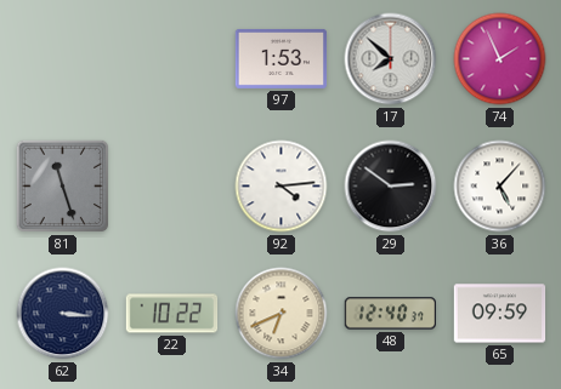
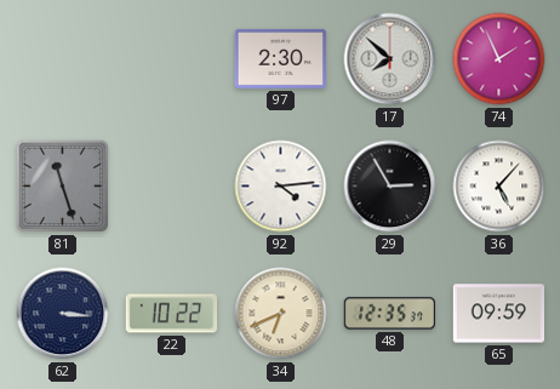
97: 1:53 -> 2:30 (281, 58)
29: 2:51 -> 2:55 (390, 187)
48: 12:40 -> 12:35 (390, 314)
